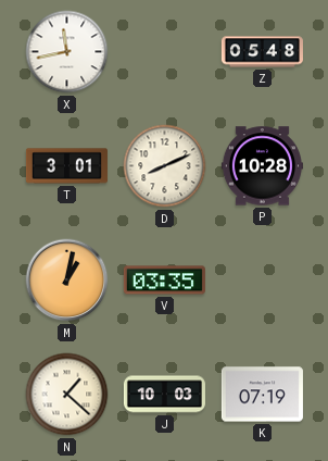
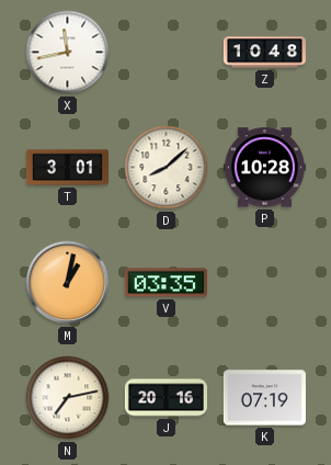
Z: 05:48 -> 10:48 (264, 53)
D: 8:11 -> 8:08 (167, 168)
N: 1:22 -> 7:13 (68, 398)
J: 10:03 -> 20:16 (165, 398)
